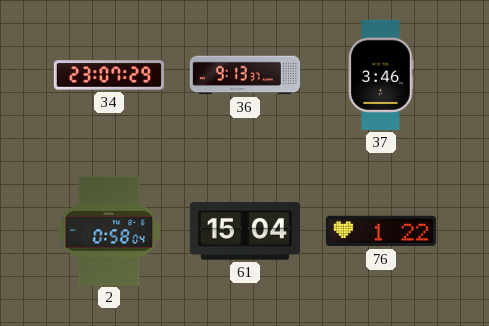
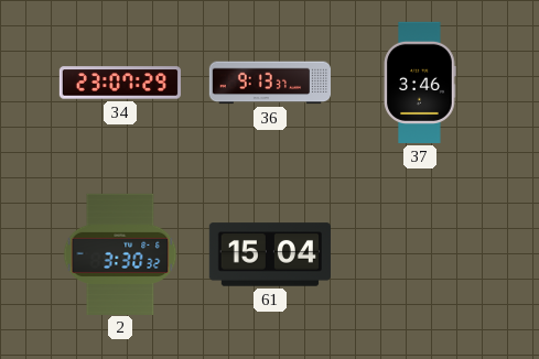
2: 0:58 -> 3:30 (120, 253)
76: 1:22 -> none (381, 231)
